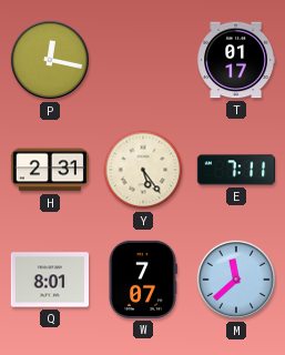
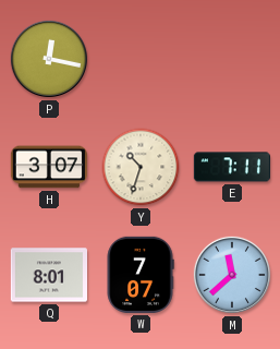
T: 01:17 -> none (235, 60)
H: 2:31 -> 3:07 (49, 167)
Y: 5:24 -> 10:33 (141, 167)
